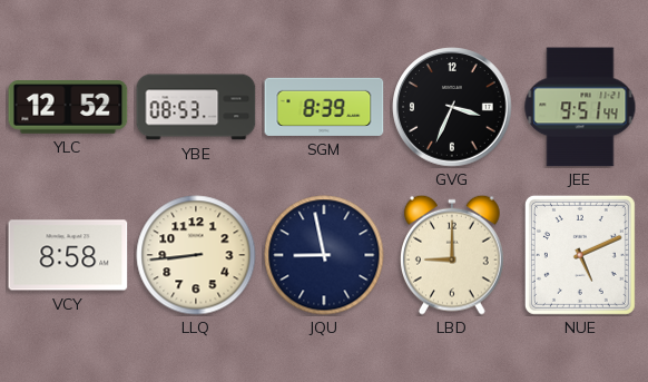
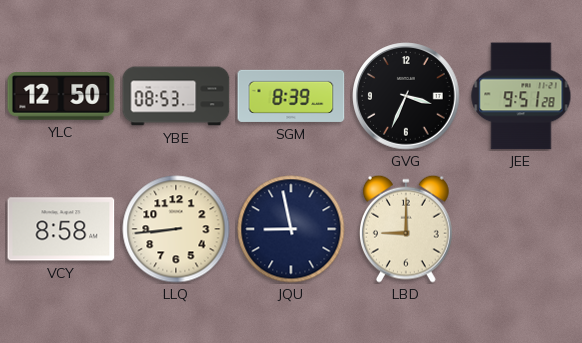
YLC: 12:52 -> 12:50 (61, 96)
JEE: 9:51:44 -> 9:51:28 (521, 96)
NUE: 5:11 -> none (580, 255)
